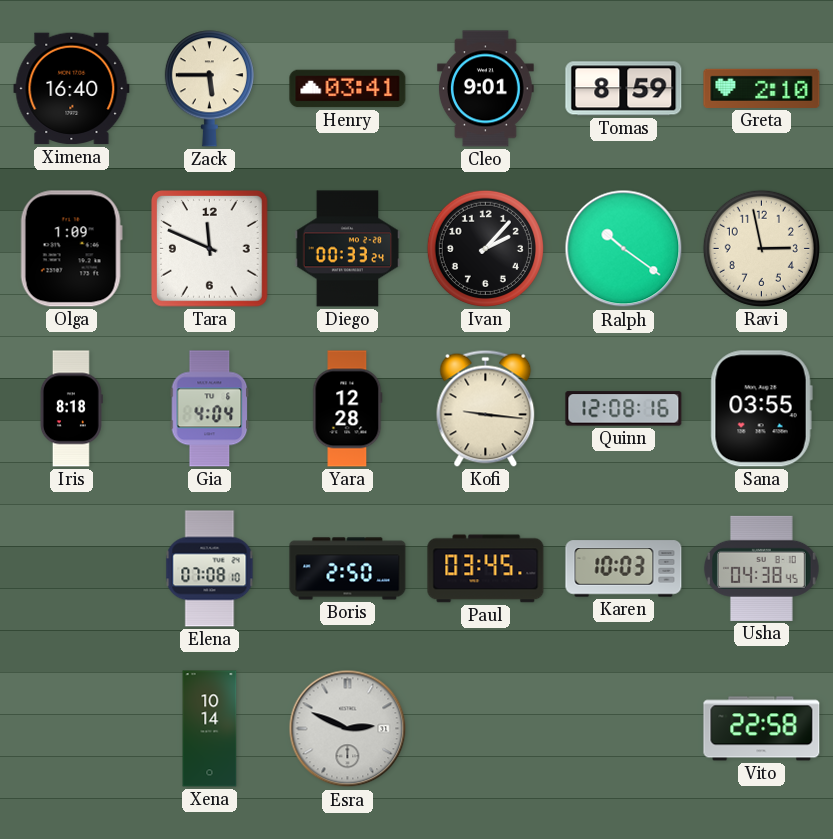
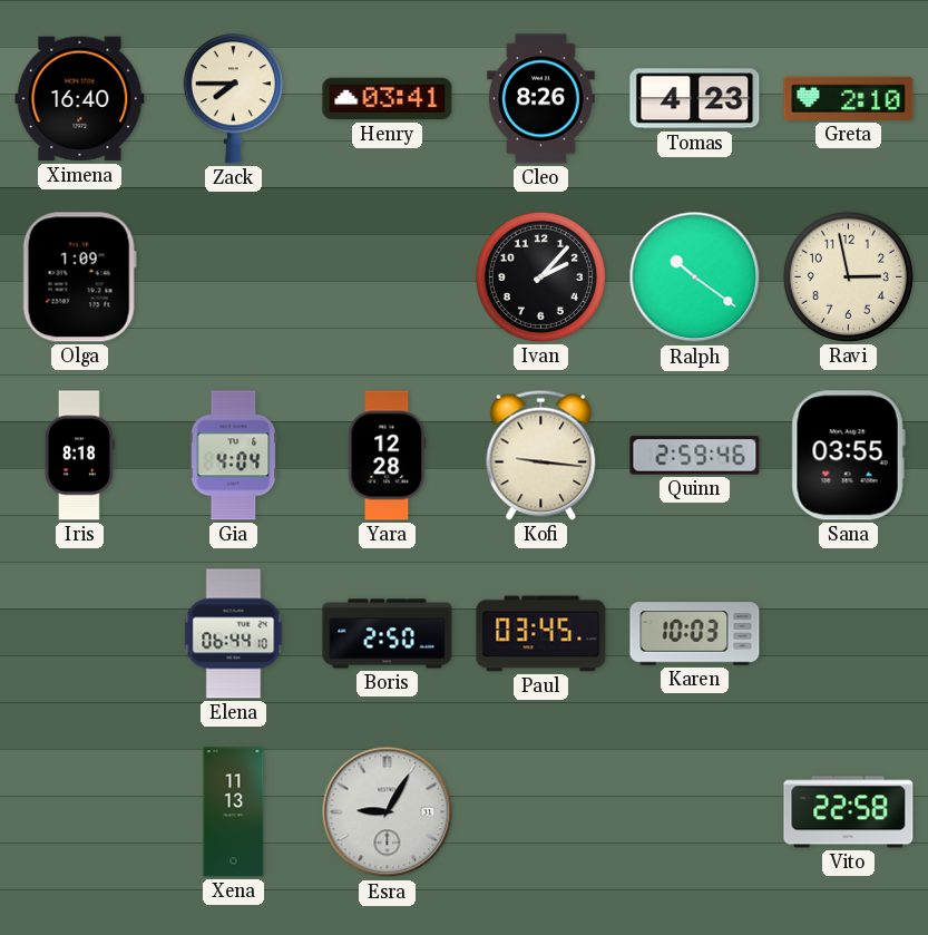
Zack: 5:45 -> 7:45 (233, 99)
Cleo: 9:01 -> 8:26 (540, 99)
Tomas: 8:59 -> 4:23 (695, 99)
Tara: 11:49 -> none (210, 249)
Diego: 00:33 -> none (348, 249)
Quinn: 12:08 -> 2:59 (695, 456)
Elena: 07:08 -> 06:44 (234, 634)
Usha: 04:38 -> none (762, 568)
Xena: 10:14 -> 11:13 (234, 812)
Esra: 2:49 -> 9:05 (388, 812)
